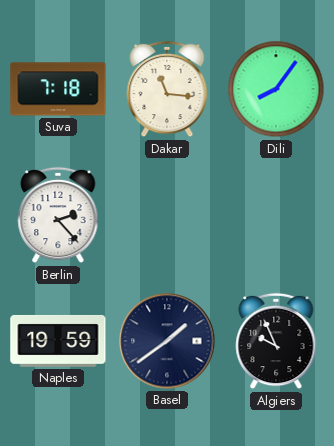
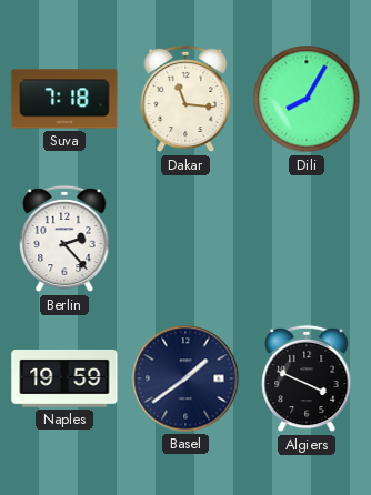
Dili: 8:06 -> 8:05 (307, 99)
Algiers: 9:56 -> 3:49 (307, 378)
